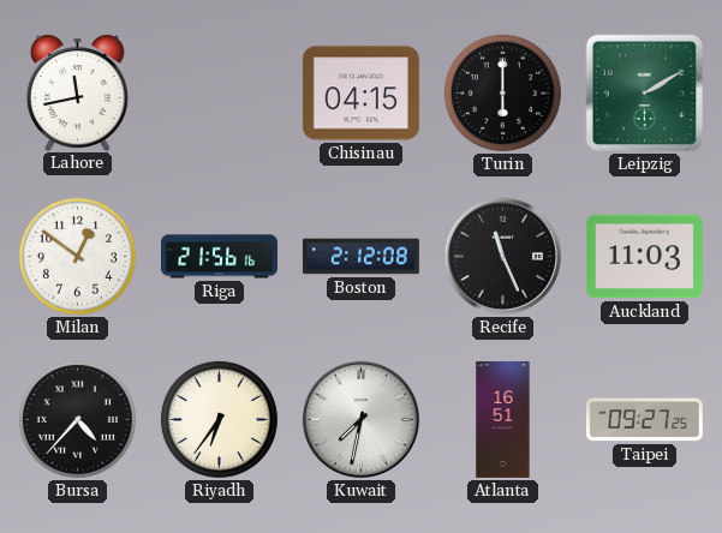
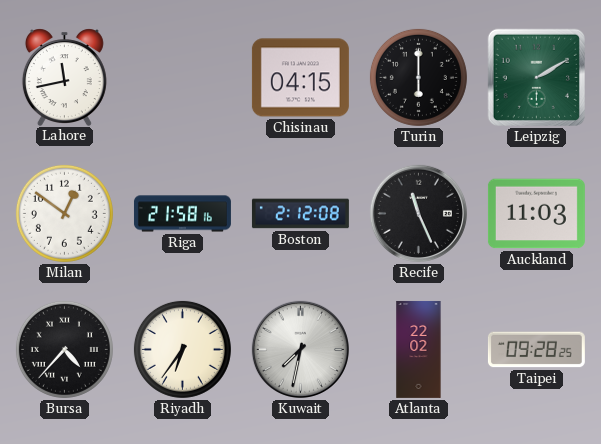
Riga: 21:56 -> 21:58 (182, 214)
Atlanta: 16:51 -> 22:02 (419, 349)
Taipei: 09:27 -> 09:28 (536, 350)
